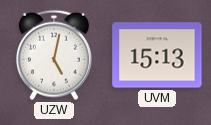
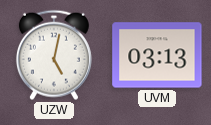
UVM: 15:13 -> 03:13 (157, 55)
